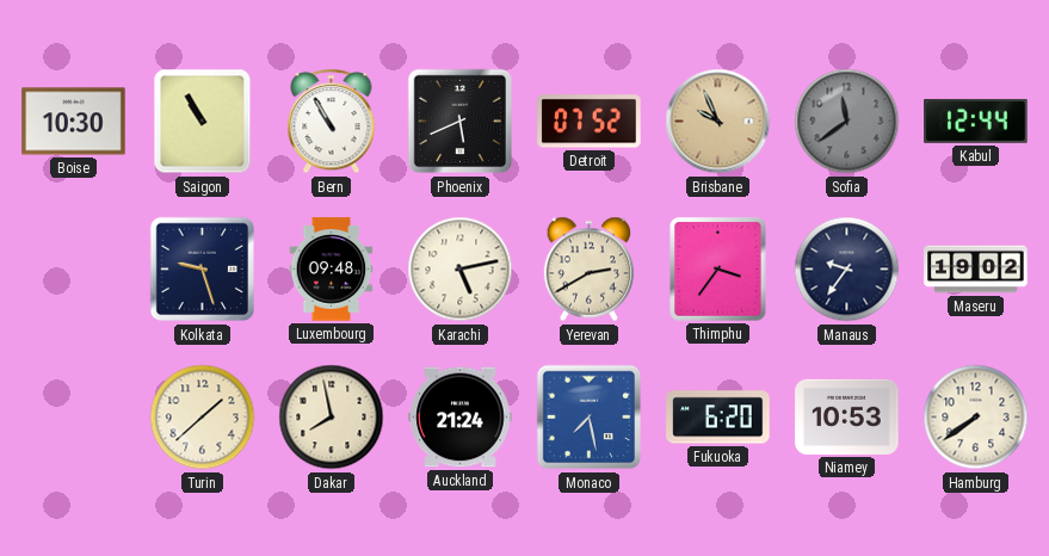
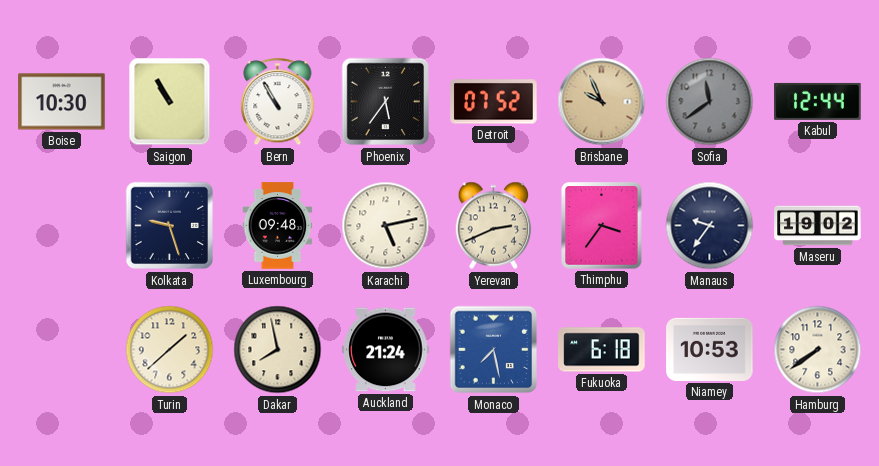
Phoenix: 5:41 -> 5:36 (386, 102)
Yerevan: 2:40 -> 2:41 (494, 226)
Fukuoka: 6:20 -> 6:18 (602, 350)
